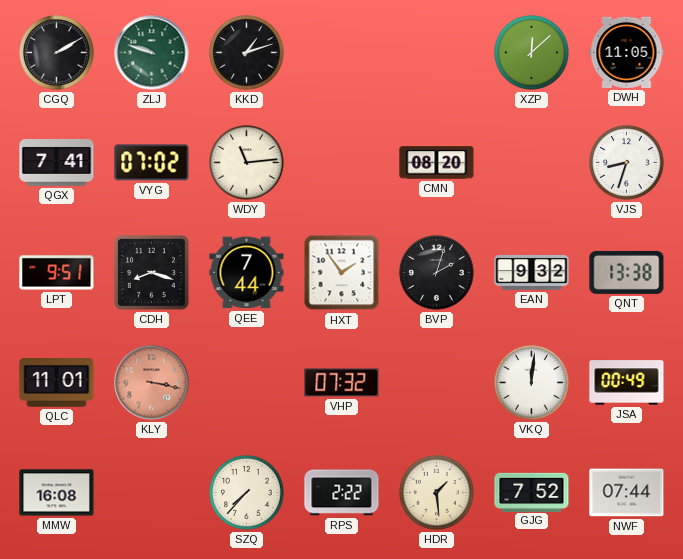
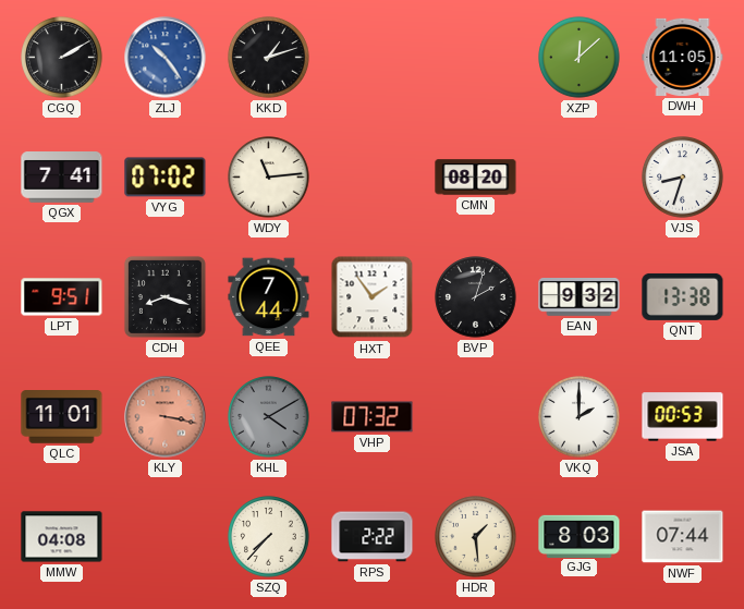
ZLJ: 9:48 -> 10:24 (166, 58)
ZLJ dial: green -> blue (166, 58)
KHL: none -> 4:10 (269, 417)
VKQ: 12:01 -> 2:00 (580, 417)
JSA: 00:49 -> 00:53 (683, 417)
MMW: 16:08 -> 04:08 (62, 537)
GJG: 7:52 -> 8:03 (580, 536)
